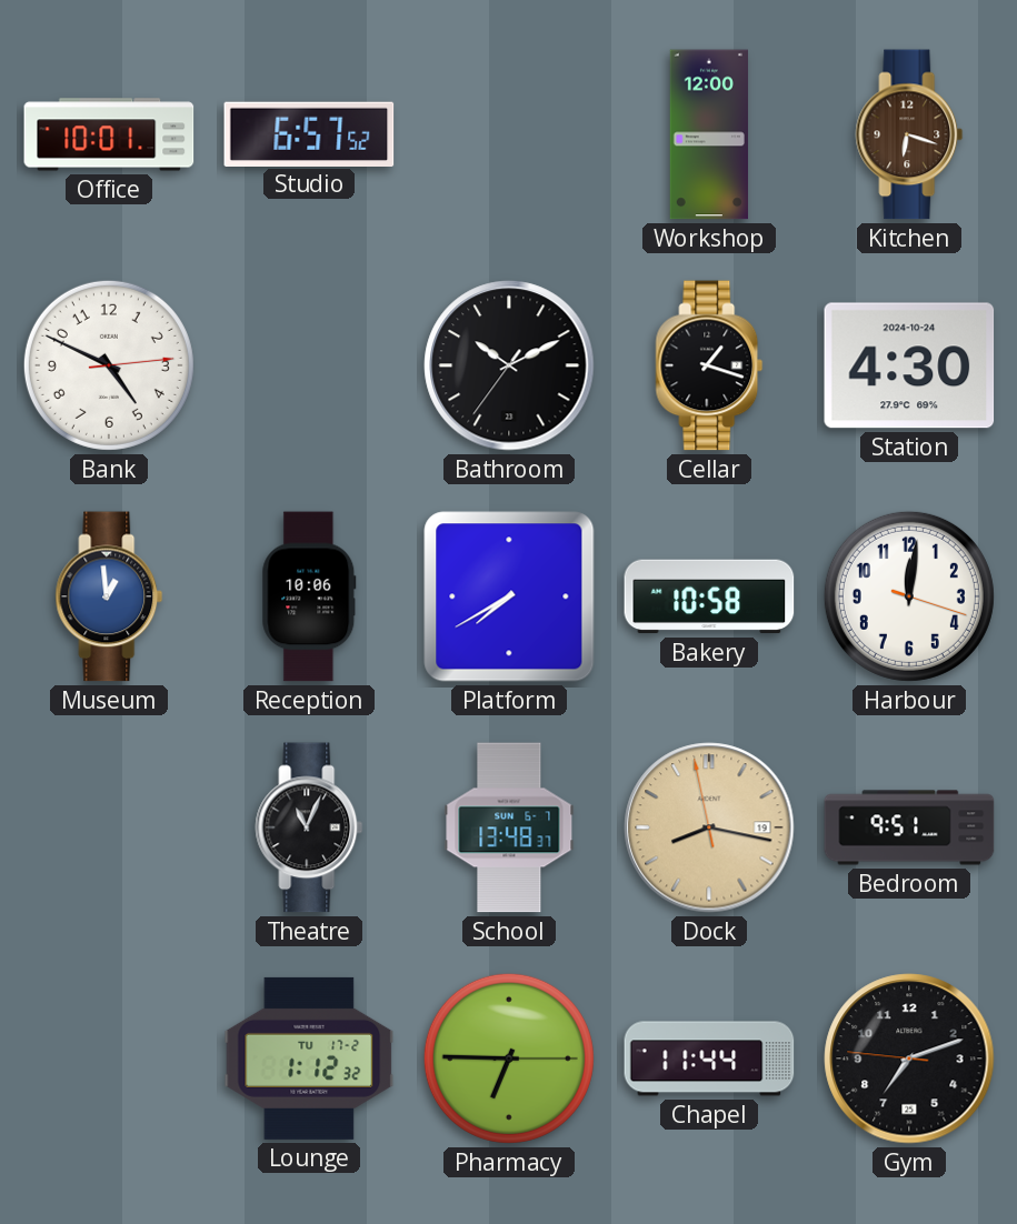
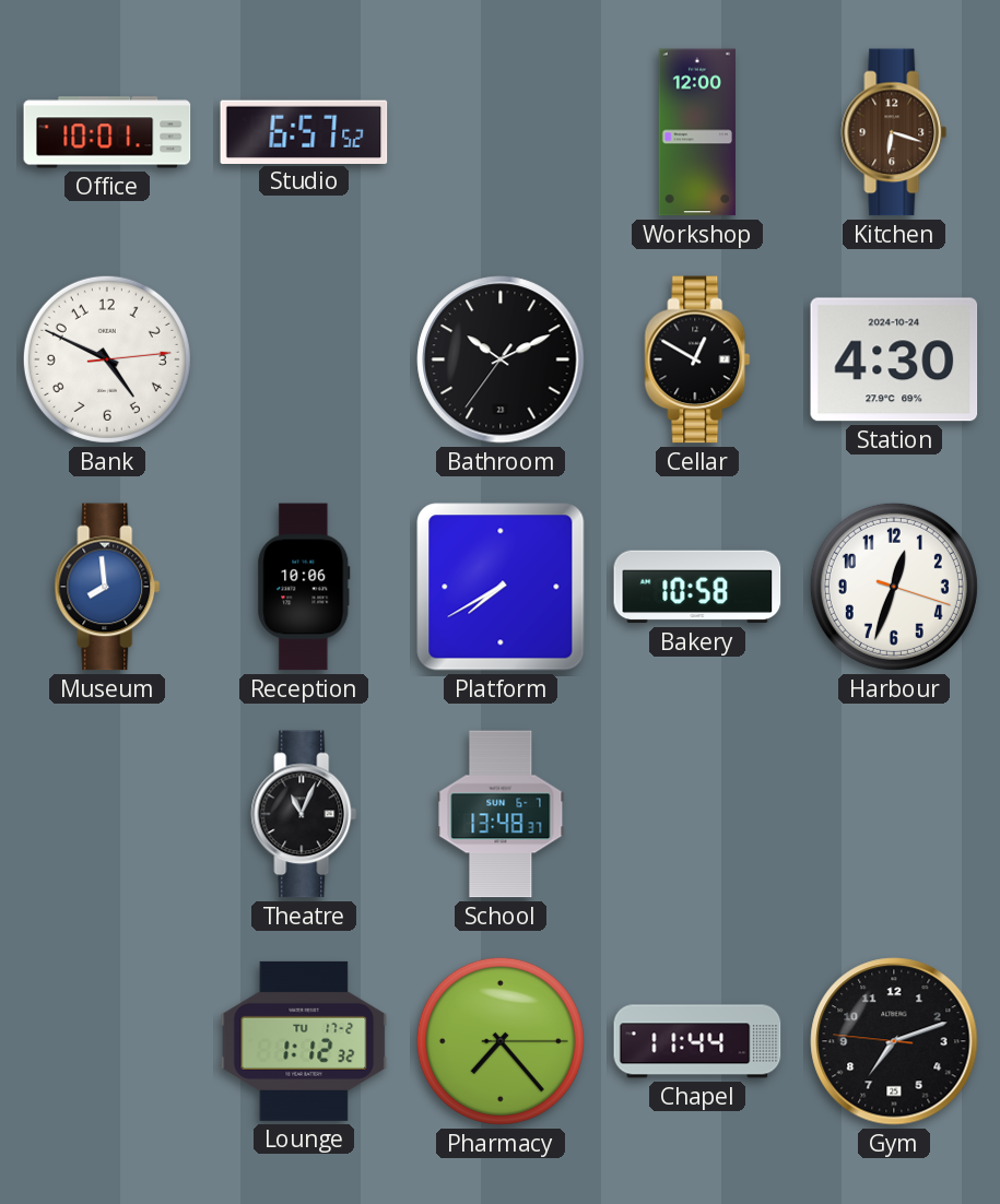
Cellar: 1:18 -> 12:50 (697, 359)
Museum: 12:59 -> 7:59 (107, 587)
Harbour: 12:01 -> 12:33 (894, 587)
Dock: 8:16 -> none (709, 827)
Bedroom: 9:51 -> none (909, 827)
Pharmacy: 6:45 -> 7:23 (501, 1041)
